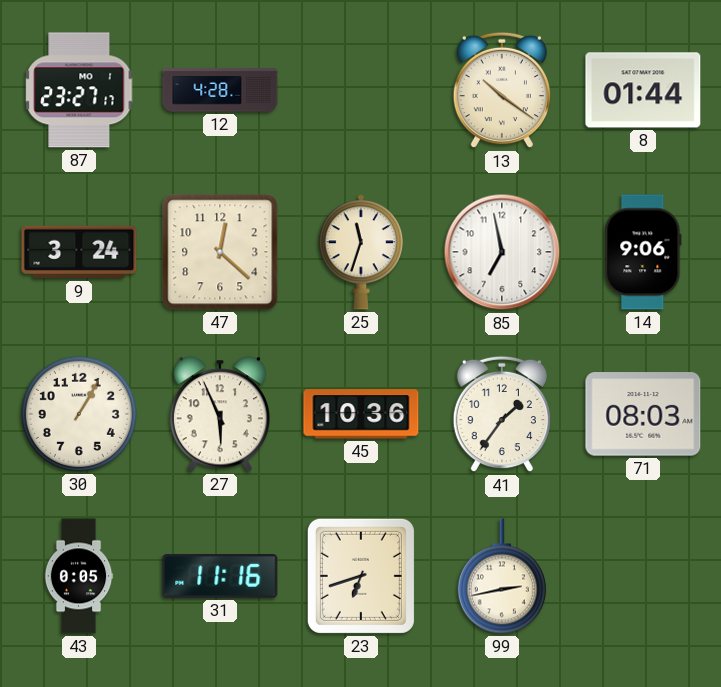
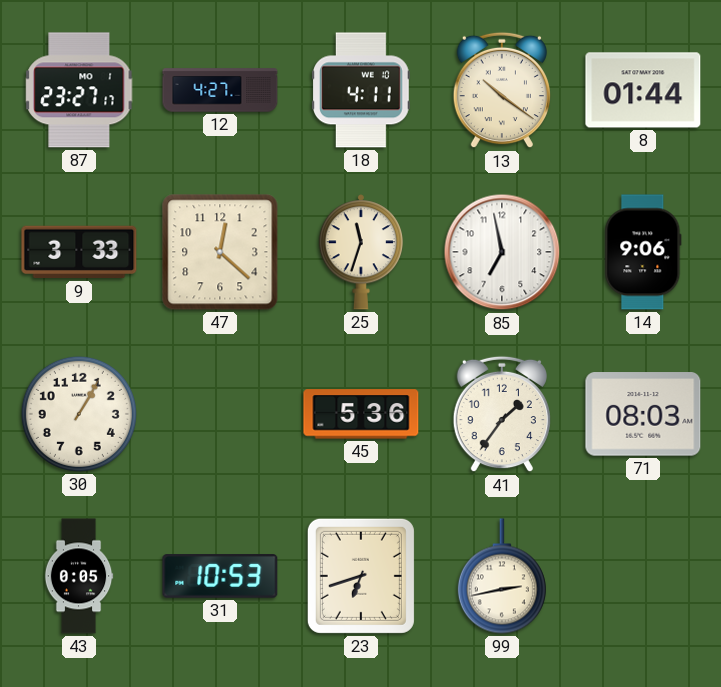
12: 4:28 -> 4:27 (220, 90)
18: none -> 4:11 (362, 90)
9: 3:24 -> 3:33 (79, 252)
27: 5:56 -> none (219, 414)
45: 10:36 -> 5:36 (361, 414)
31: 11:16 -> 10:53 (220, 576)
